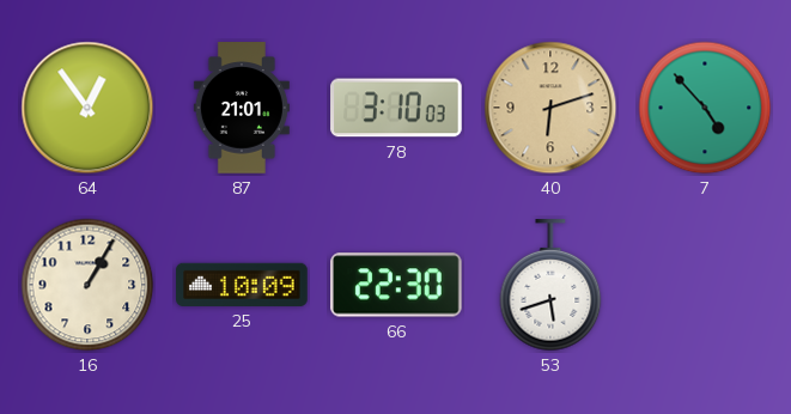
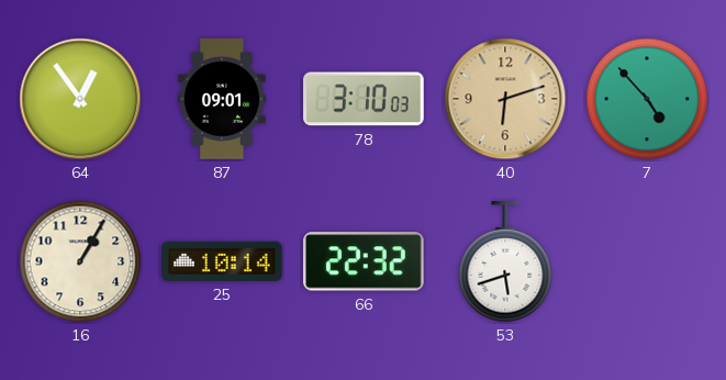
87: 21:01 -> 09:01 (222, 99)
25: 10:09 -> 10:14 (222, 261)
66: 22:30 -> 22:32 (365, 261)
